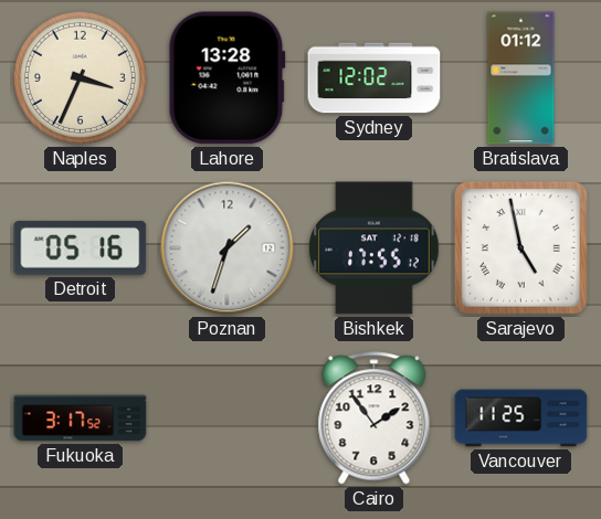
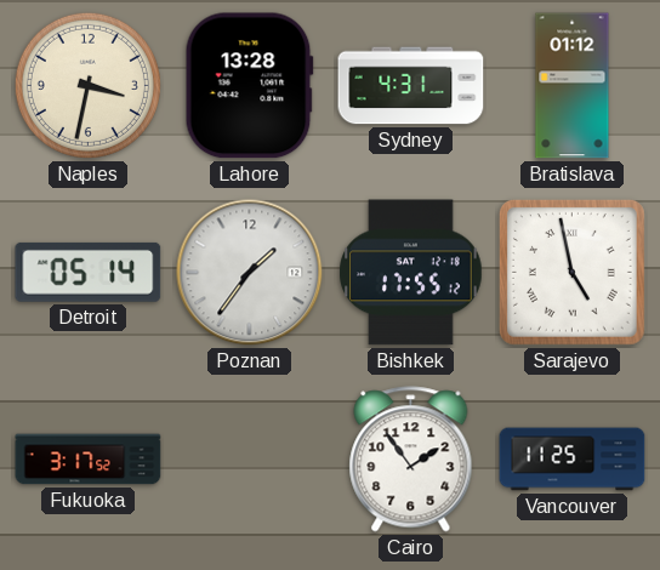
Naples: 3:34 -> 3:32 (87, 85)
Sydney: 12:02 -> 4:31 (411, 86)
Detroit: 05:16 -> 05:14 (89, 272)
Poznan: 1:33 -> 1:36 (250, 273)
